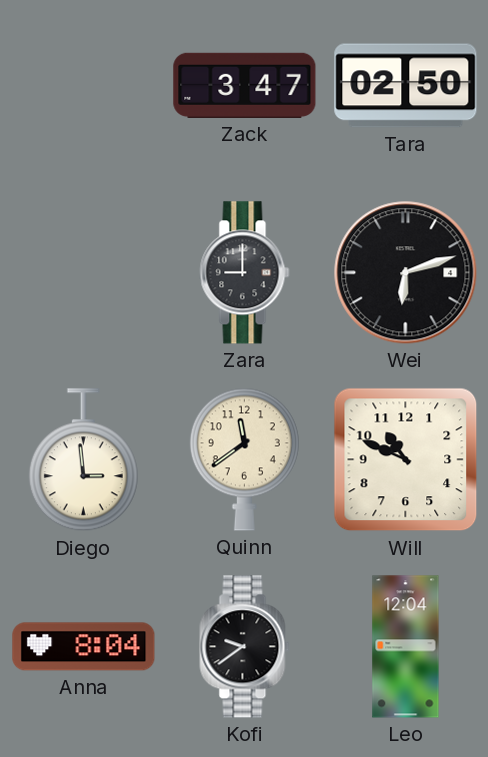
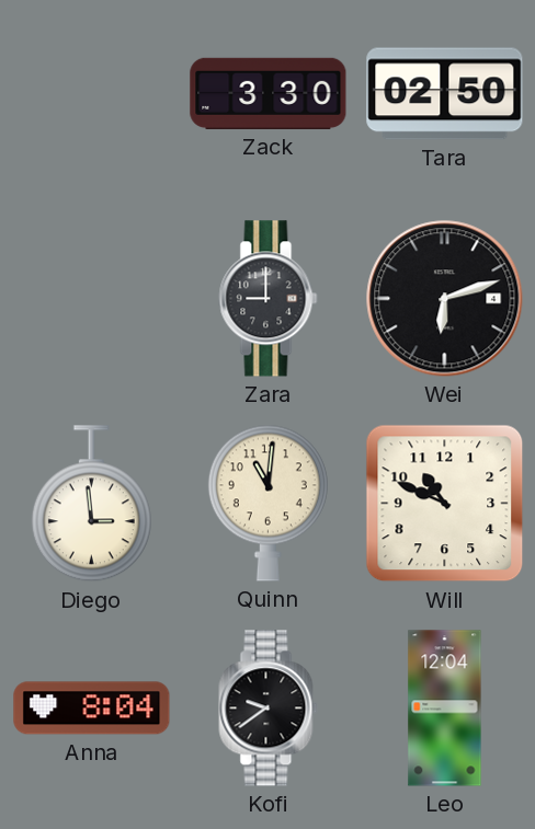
Zack: 3:47 -> 3:30 (269, 93)
Quinn: 11:39 -> 11:01 (267, 503)
